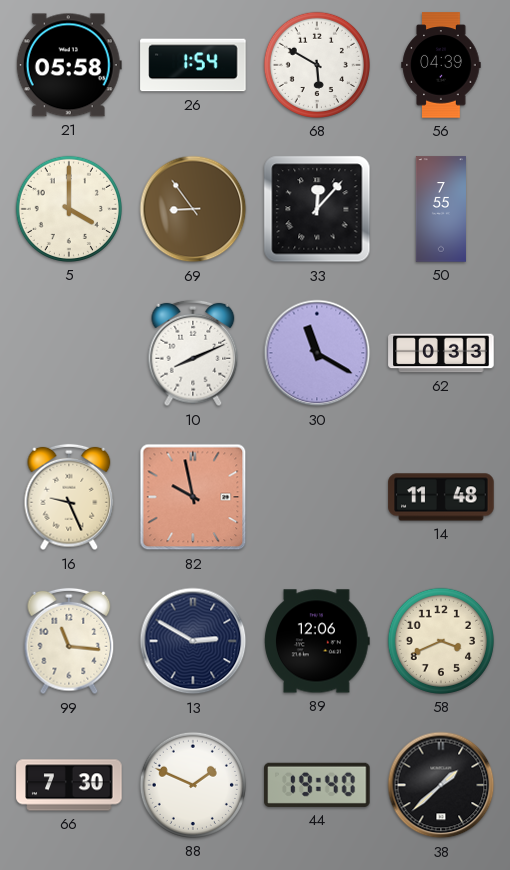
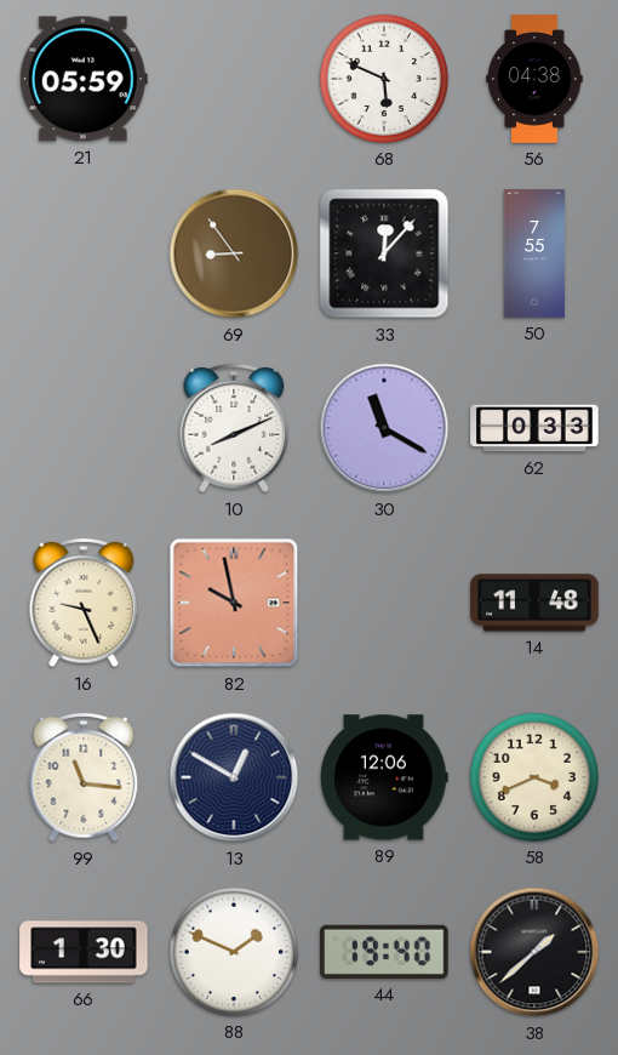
21: 05:58 -> 05:59 (84, 79)
26: 1:54 -> none (193, 65)
68: 5:50 -> 5:49 (384, 79)
56: 04:39 -> 04:38 (534, 79)
5: 4:00 -> none (69, 209)
13: 2:50 -> 12:50 (234, 777)
66: 7:30 -> 1:30 (84, 952)
